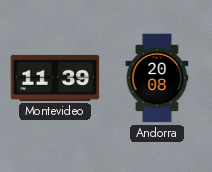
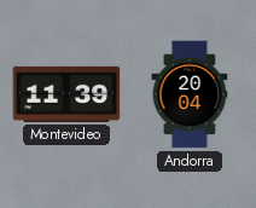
Andorra: 20:08 -> 20:04 (190, 94)
